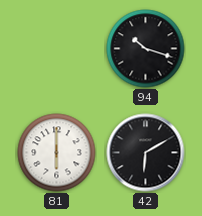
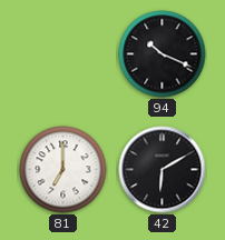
94: 10:18 -> 10:19 (163, 54)
81: 6:00 -> 7:00 (63, 170)
